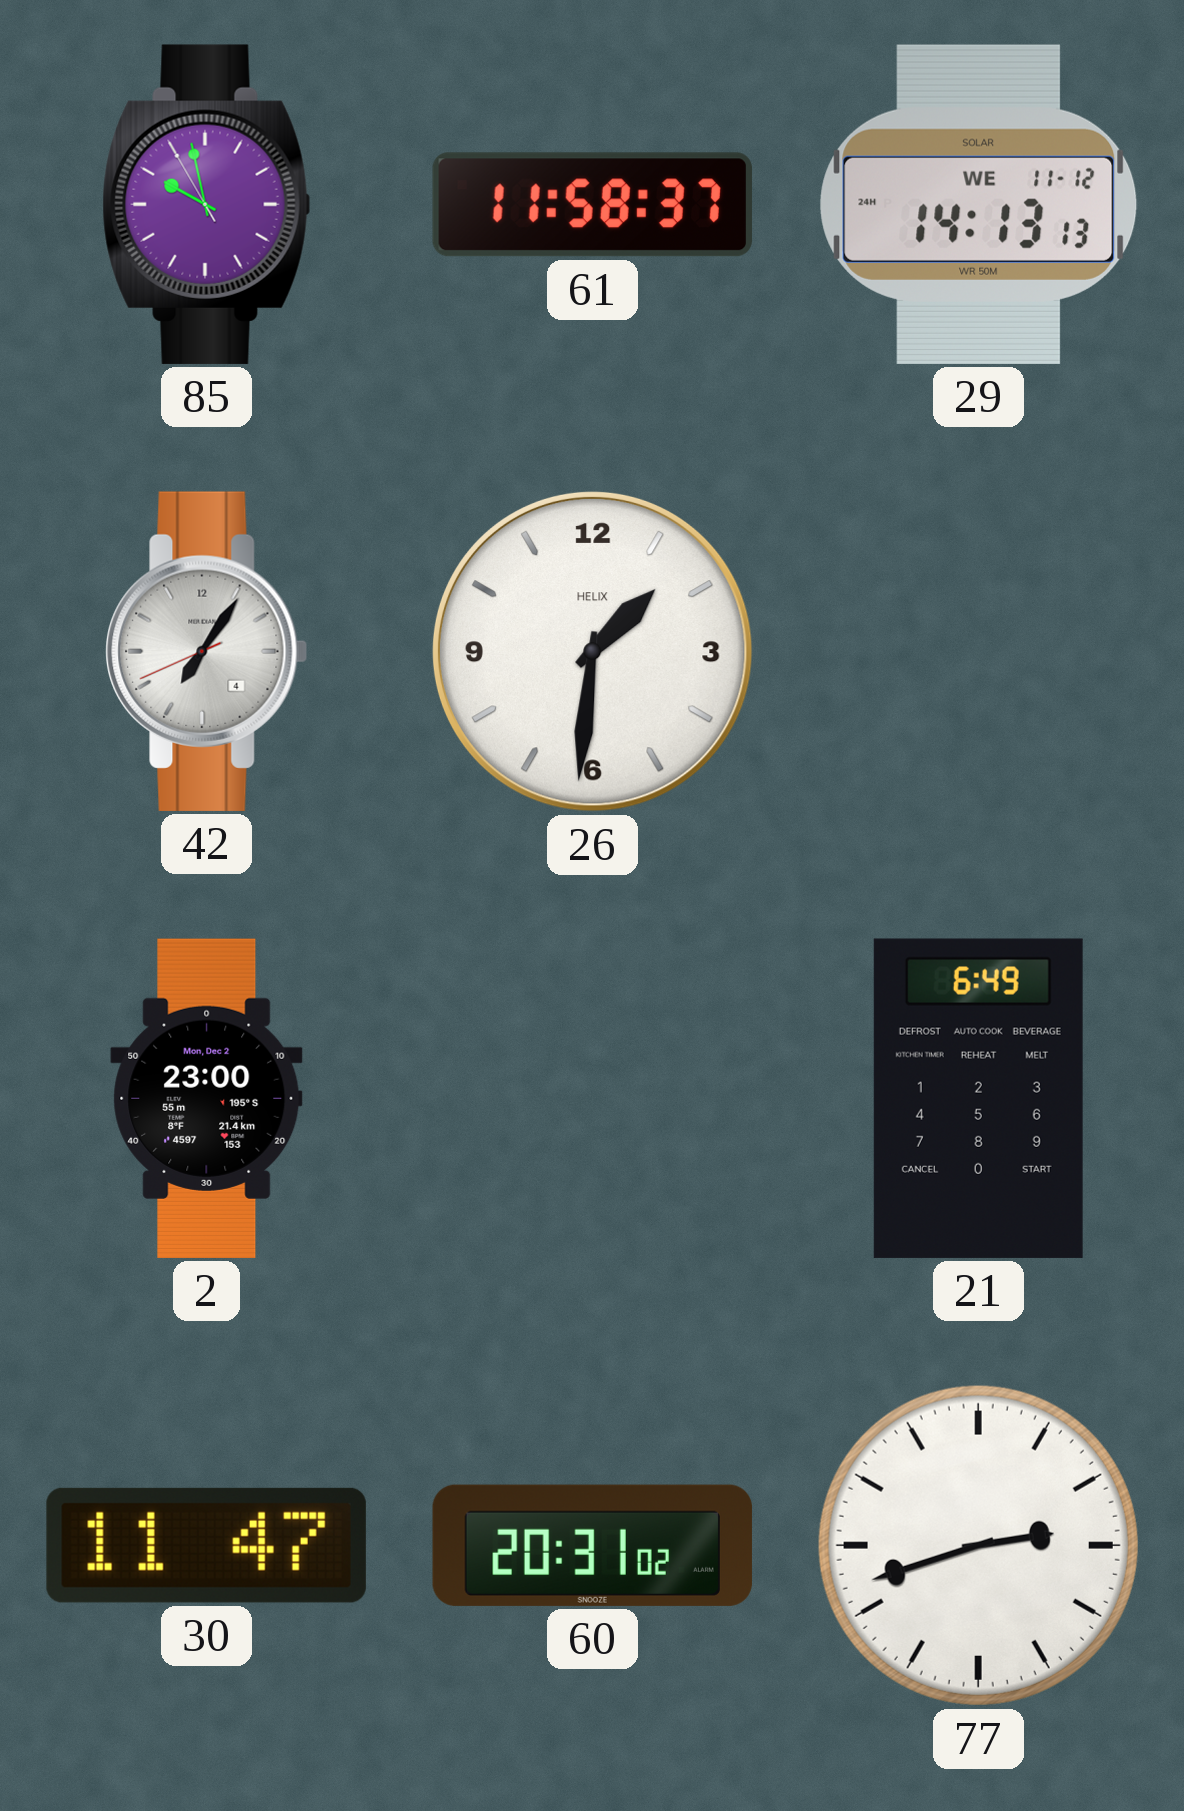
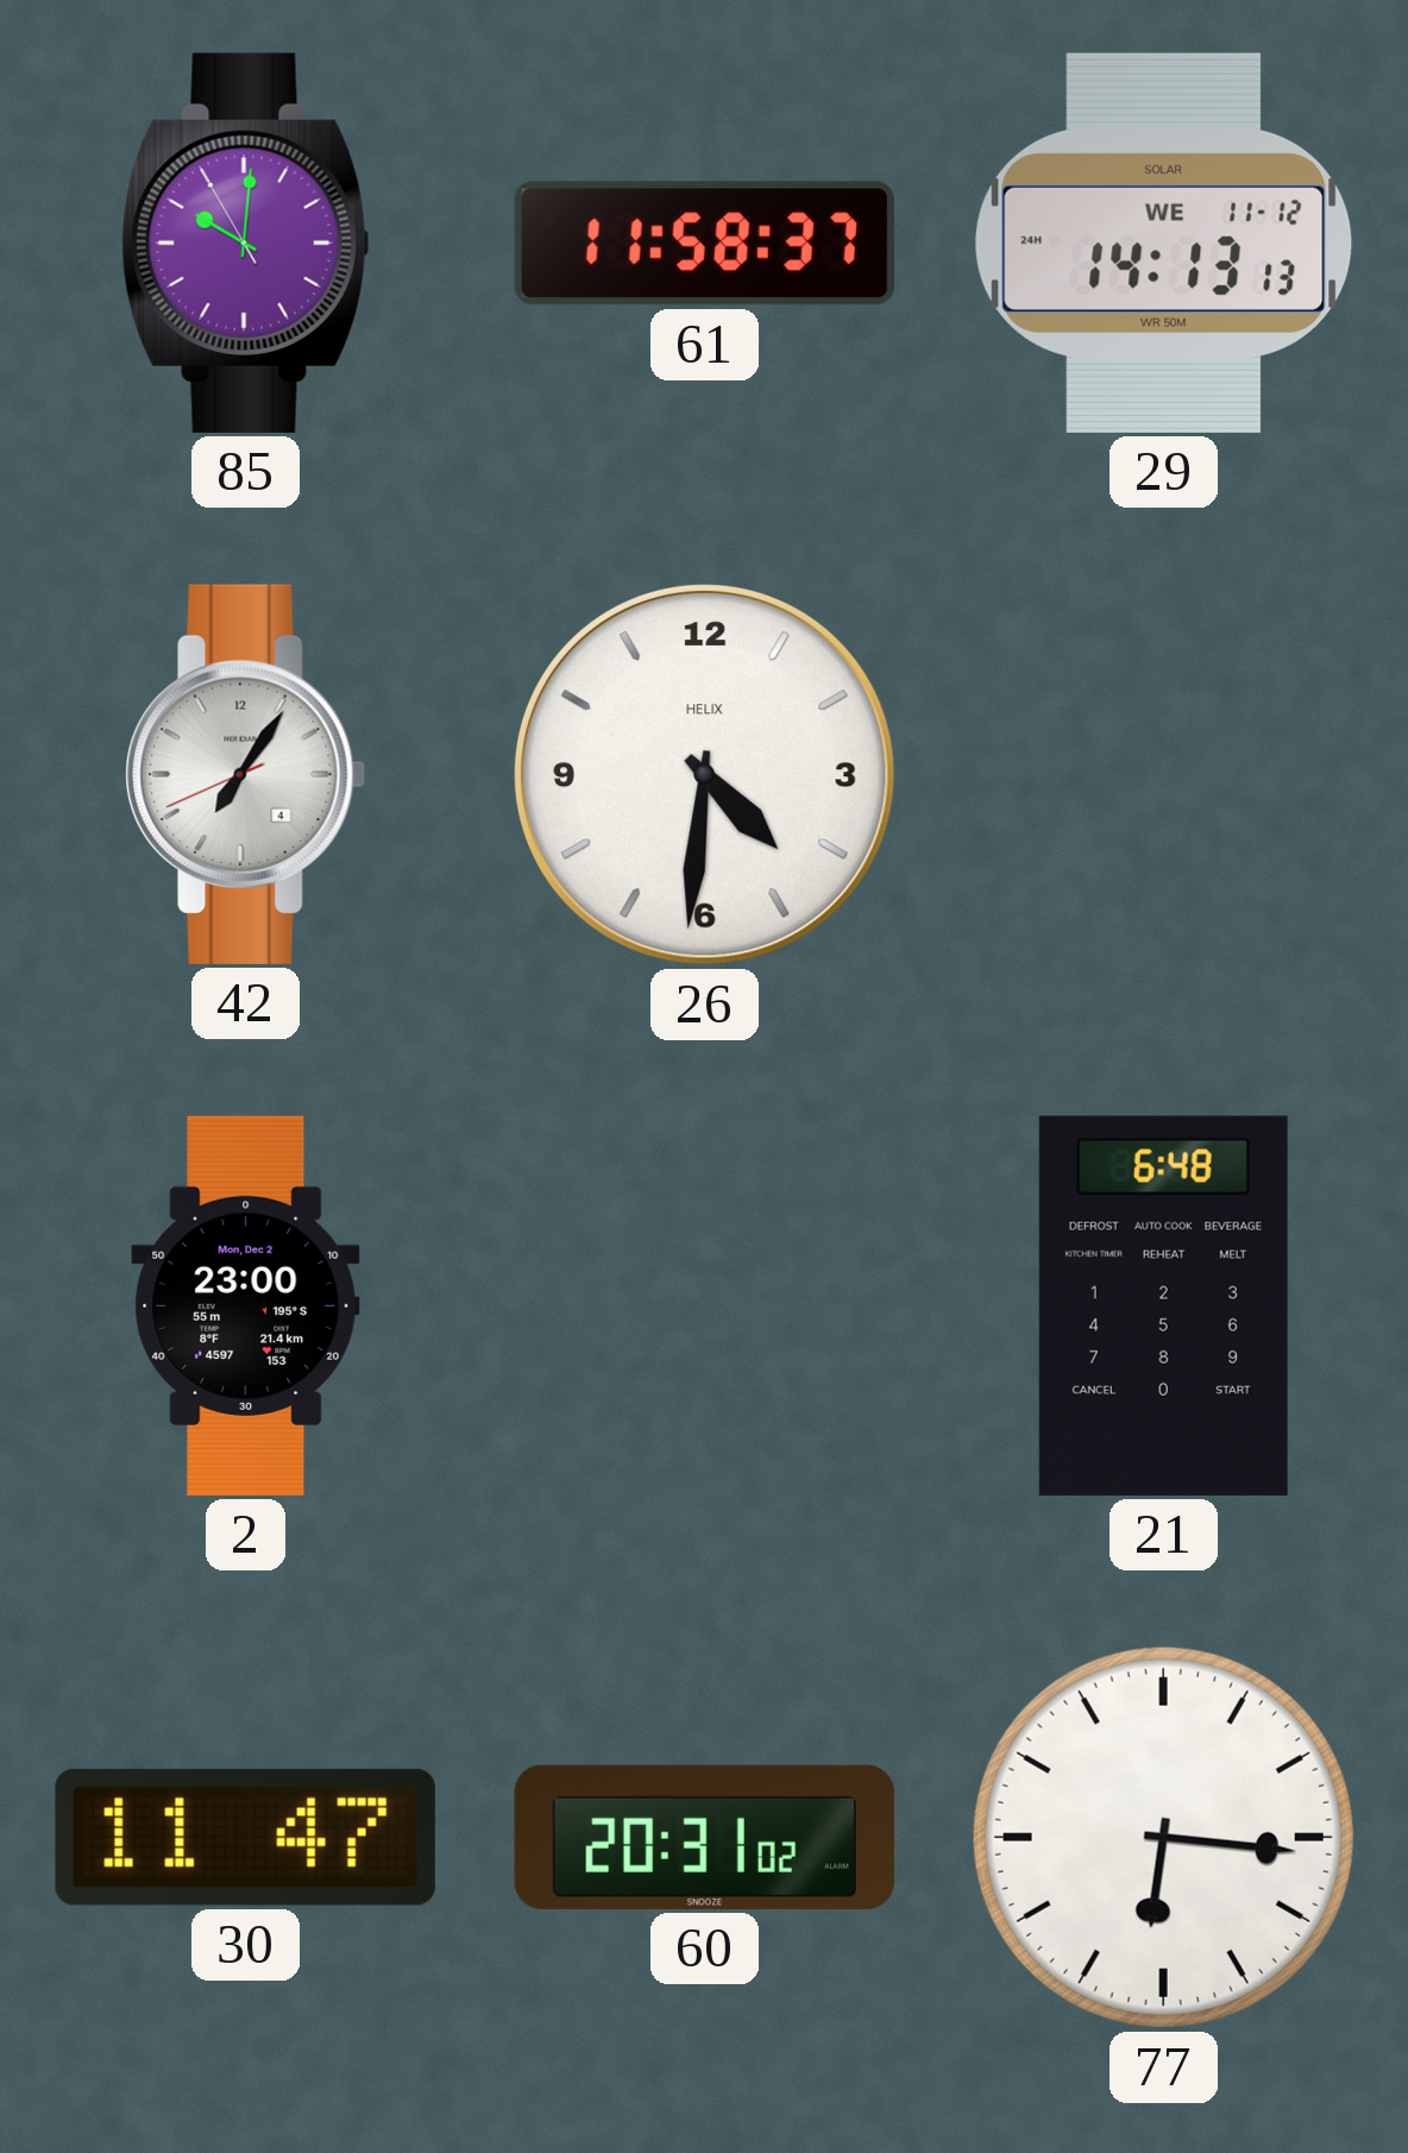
85: 9:57 -> 10:00 (246, 243)
26: 1:31 -> 4:31 (704, 774)
21: 6:49 -> 6:48 (1163, 1305)
77: 2:42 -> 6:16 (1163, 1837)
